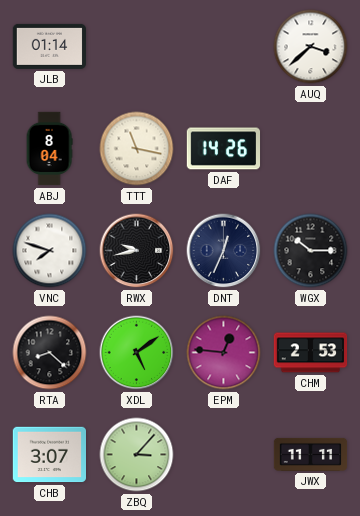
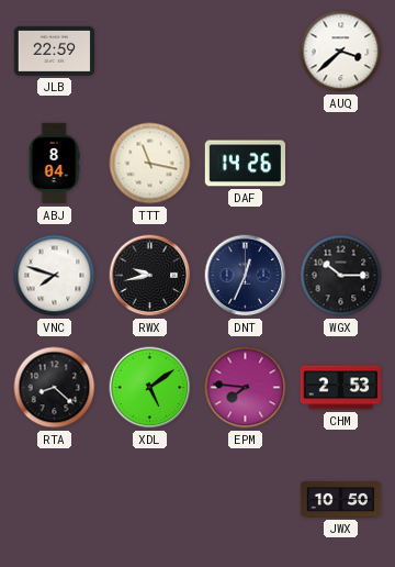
JLB: 01:14 -> 22:59 (55, 51)
EPM: 12:46 -> 7:46 (246, 388)
CHB: 3:07 -> none (50, 455)
ZBQ: 3:07 -> none (137, 455)
JWX: 11:11 -> 10:50 (341, 499)
